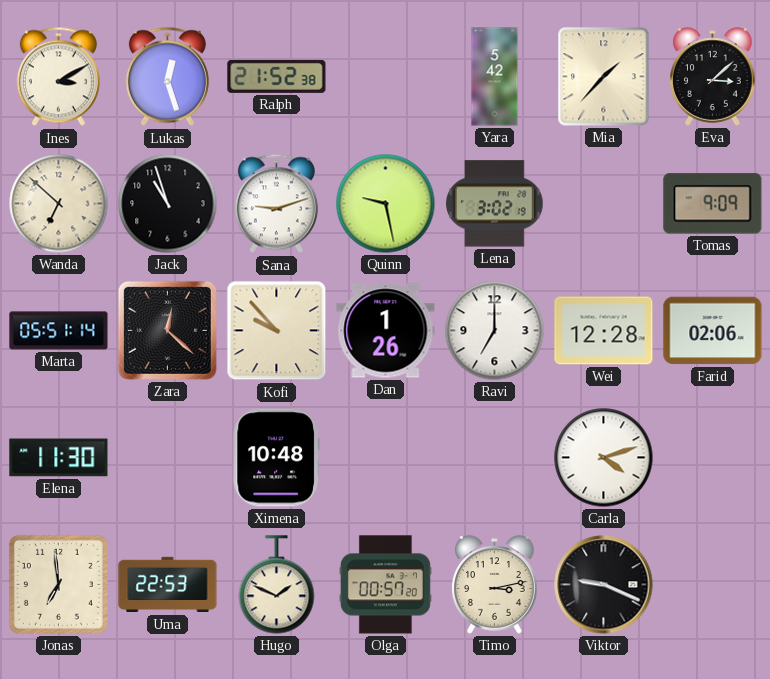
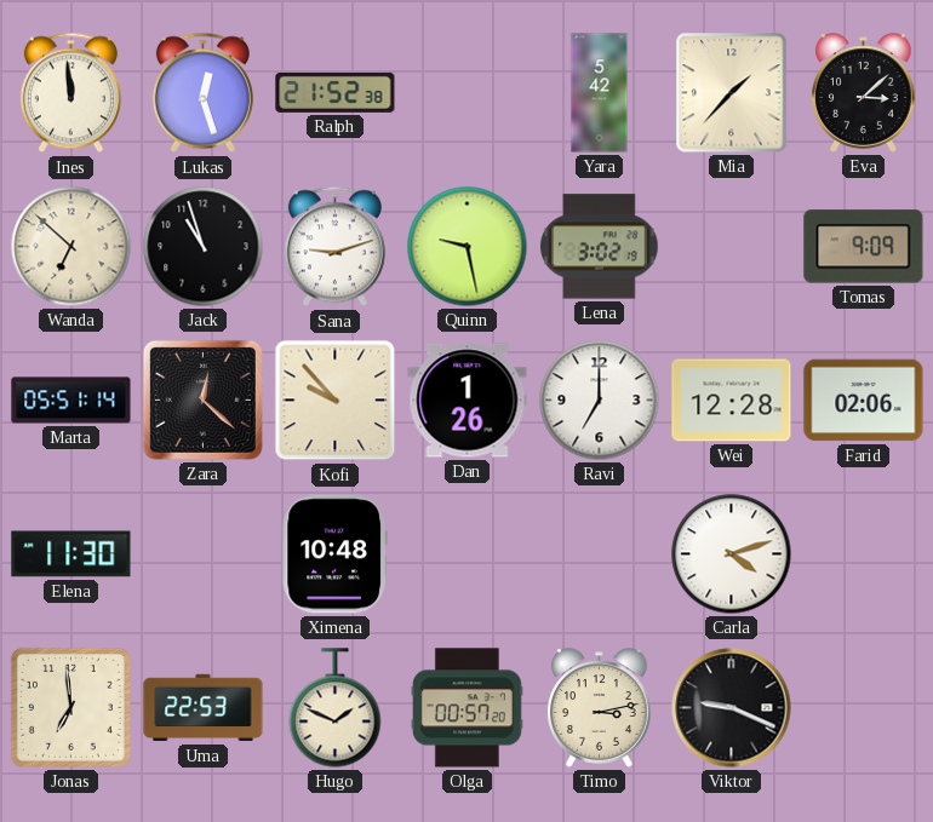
Ines: 3:10 -> 11:59 (70, 93)
